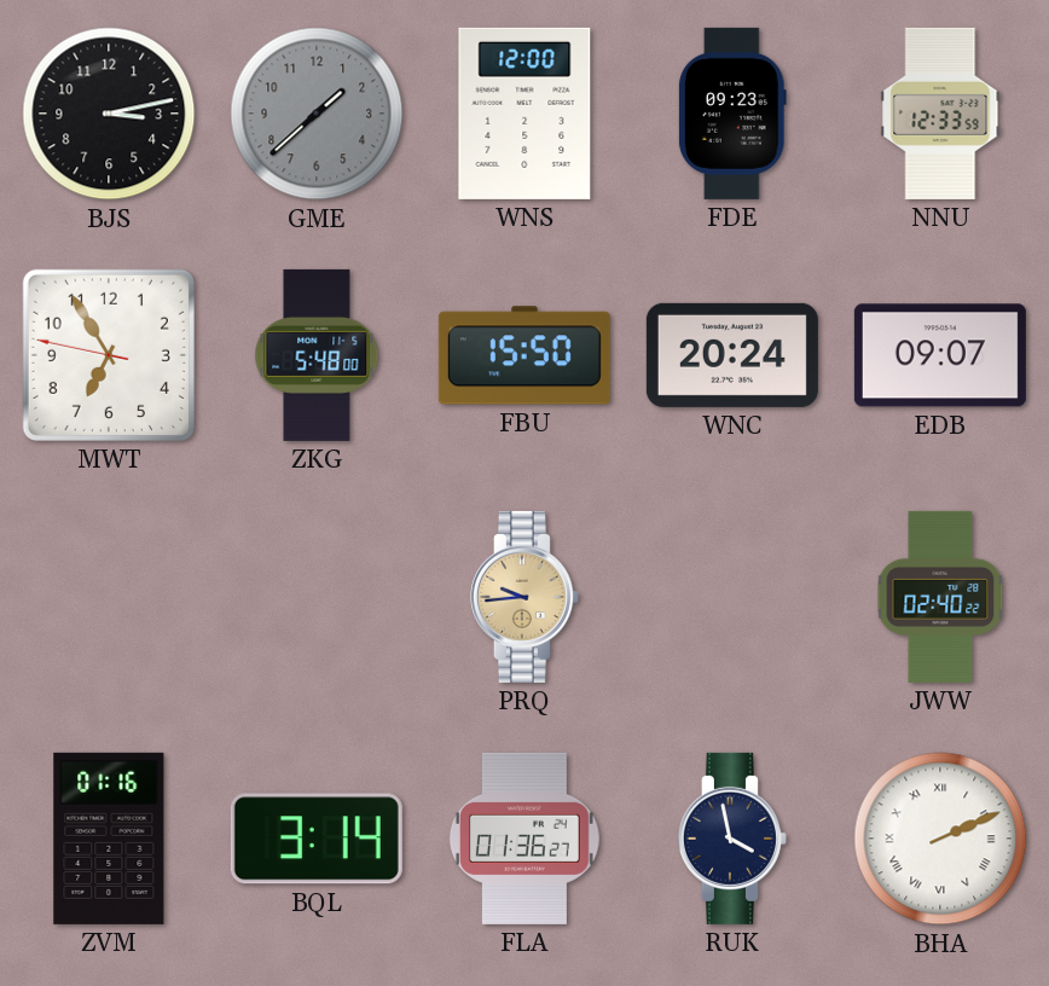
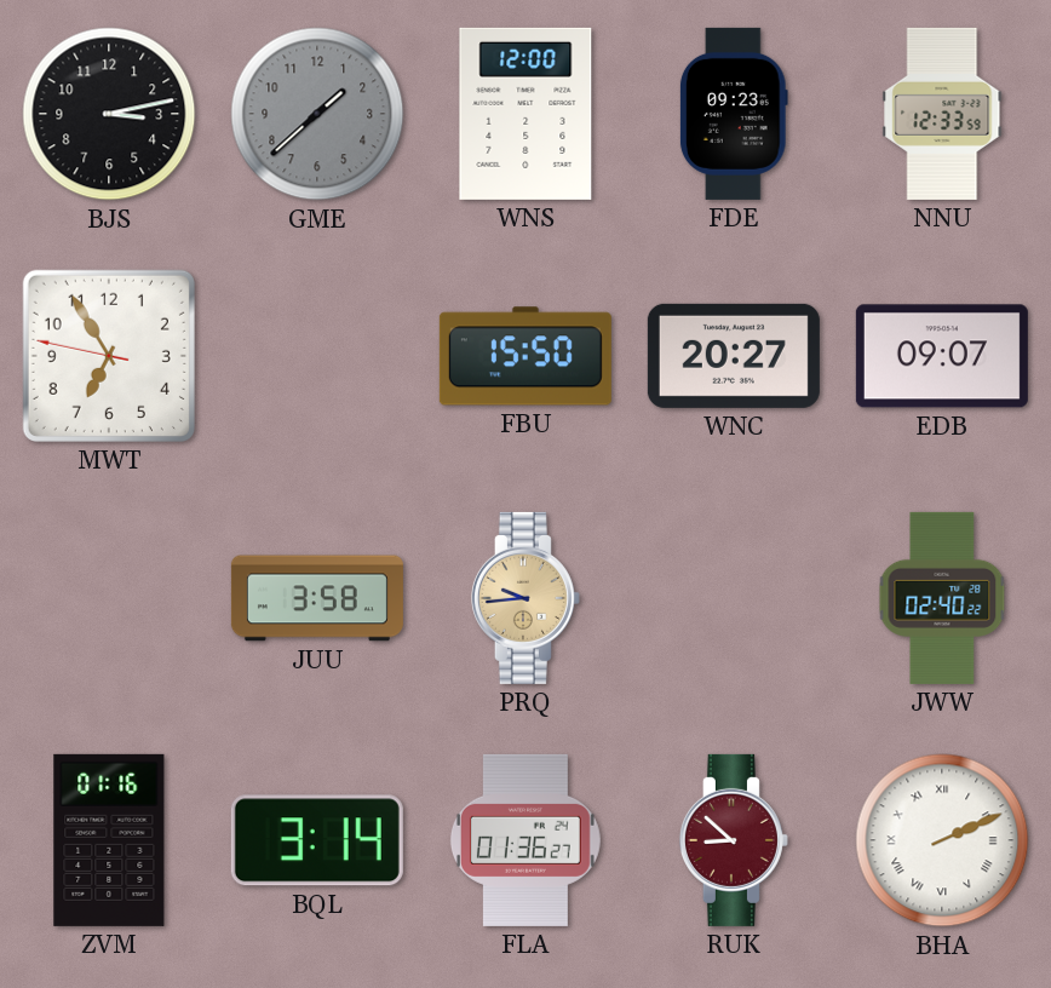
ZKG: 5:48 -> none (317, 355)
WNC: 20:24 -> 20:27 (734, 356)
JUU: none -> 3:58 (317, 598)
RUK: 3:58 -> 8:52 (734, 840)
RUK dial: navy -> burgundy (734, 840)
